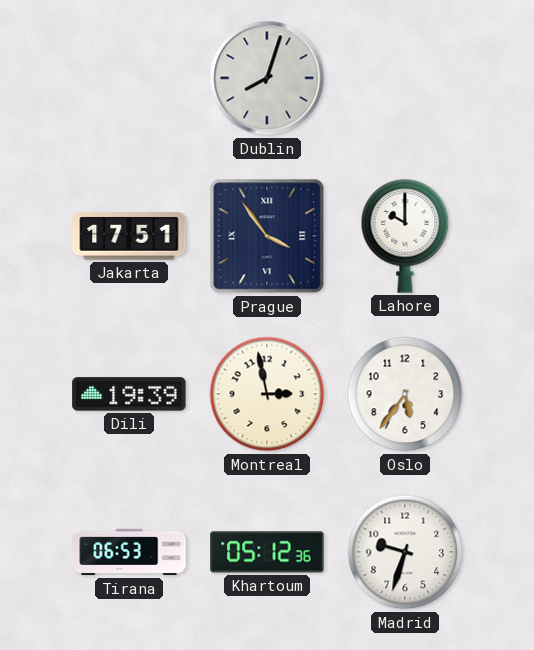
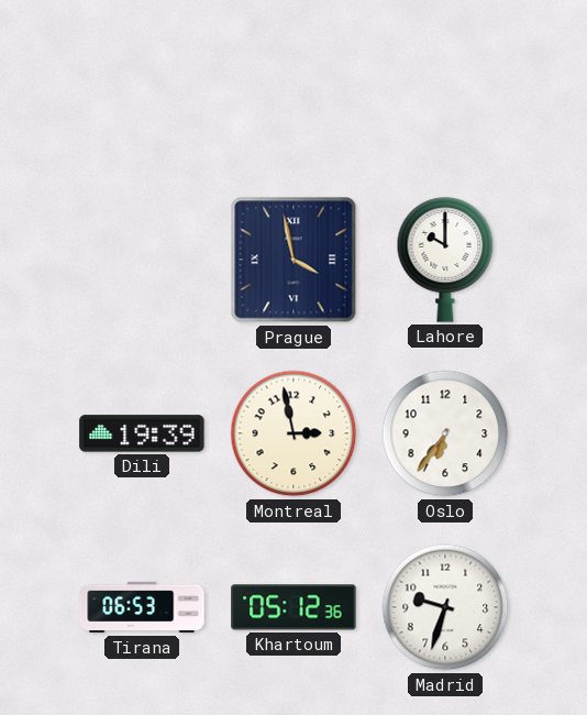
Dublin: 8:03 -> none (267, 78)
Jakarta: 17:51 -> none (129, 236)
Prague: 3:54 -> 3:58 (293, 260)
Oslo: 5:36 -> 6:36 (445, 433)
